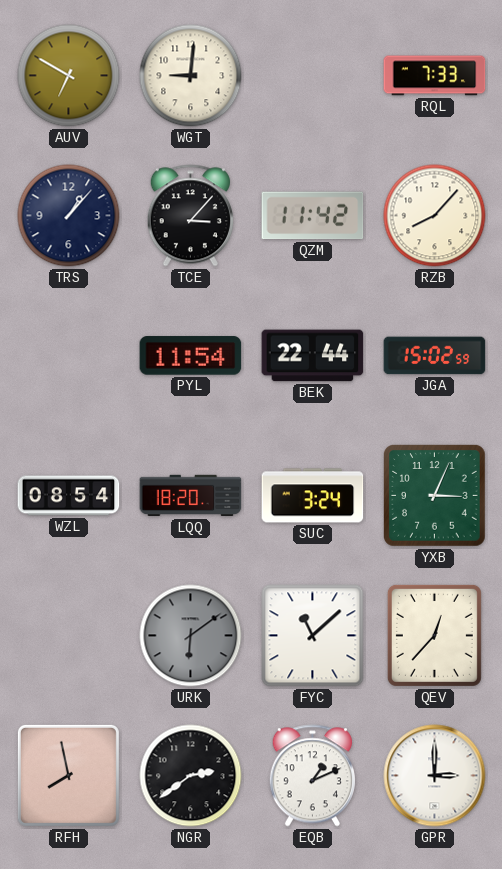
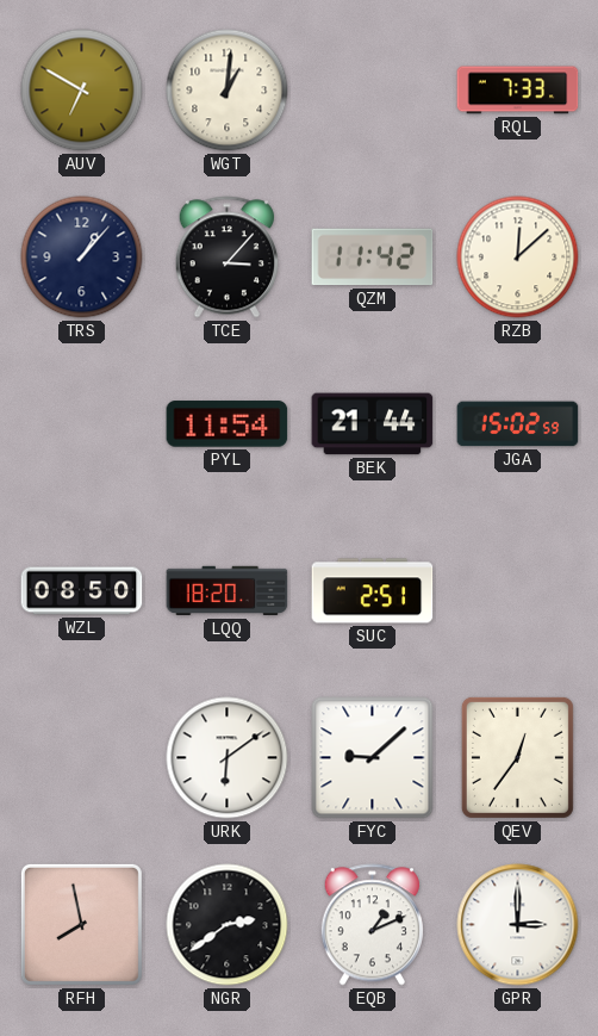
WGT: 9:01 -> 1:01 (228, 91)
RZB: 8:07 -> 12:08 (518, 258)
BEK: 22:44 -> 21:44 (373, 424)
WZL: 08:54 -> 08:50 (82, 591)
SUC: 3:24 -> 2:51 (373, 591)
YXB: 3:04 -> none (435, 496)
URK dial: grey -> white (228, 758)
FYC: 11:08 -> 9:08 (373, 758)
QEV: 12:37 -> 12:36 (517, 757)
